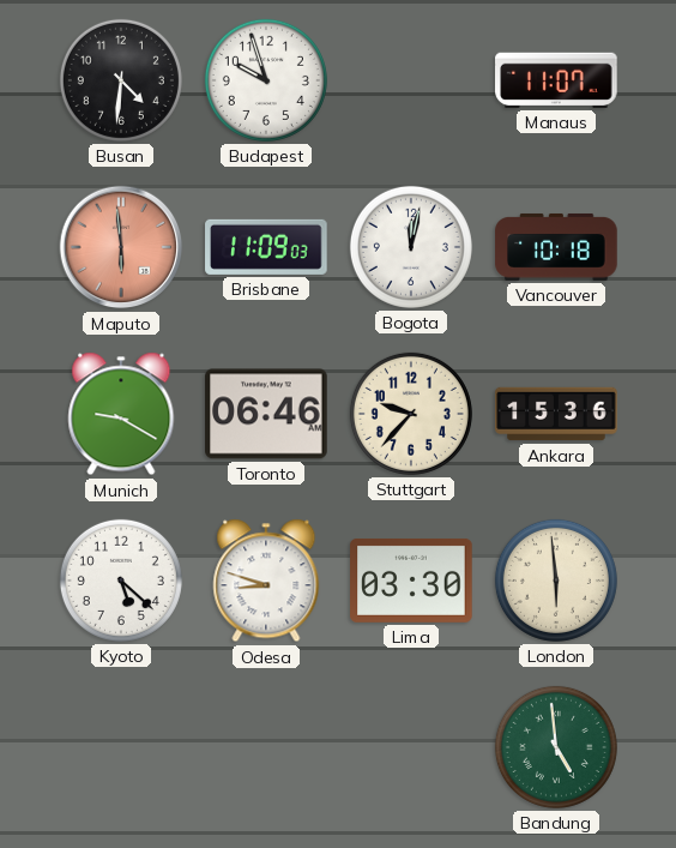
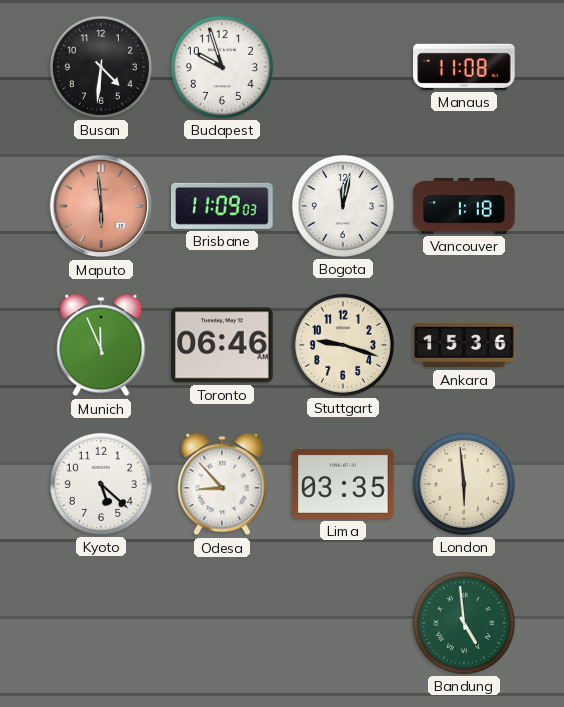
Manaus: 11:07 -> 11:08 (464, 67)
Vancouver: 10:18 -> 1:18 (464, 206)
Munich: 9:20 -> 11:56 (101, 345)
Stuttgart: 9:37 -> 9:18 (343, 345)
Odesa: 8:48 -> 8:53 (222, 484)
Lima: 03:30 -> 03:35 (343, 484)
